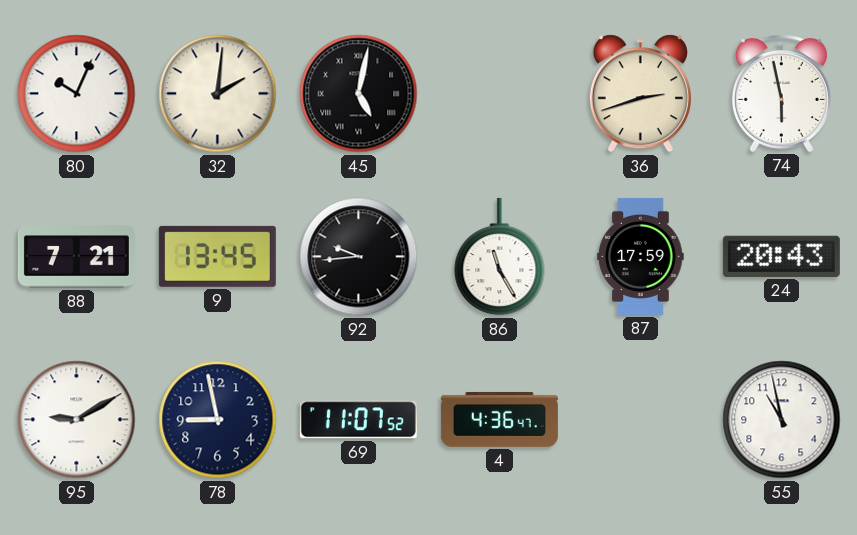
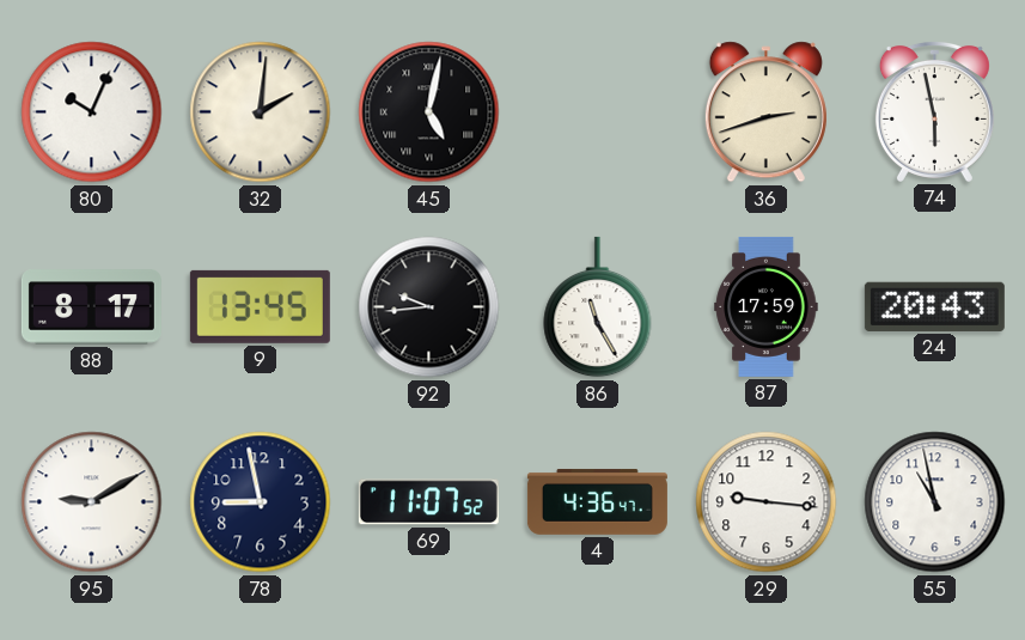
88: 7:21 -> 8:17 (91, 307)
29: none -> 9:16 (767, 502)
